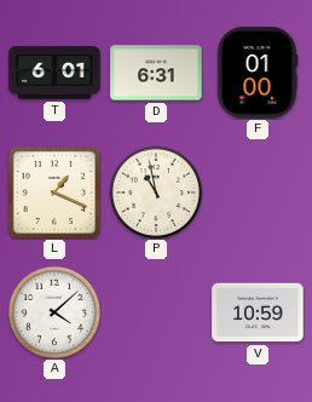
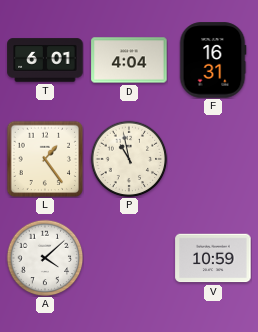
D: 6:31 -> 4:04 (129, 60)
F: 01:00 -> 16:31 (213, 60)
L: 1:19 -> 1:24 (44, 158)
